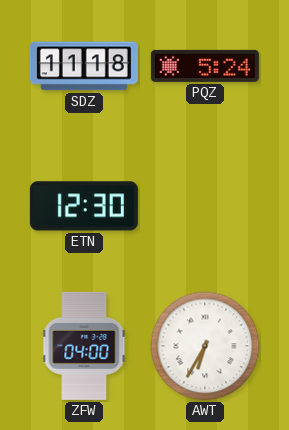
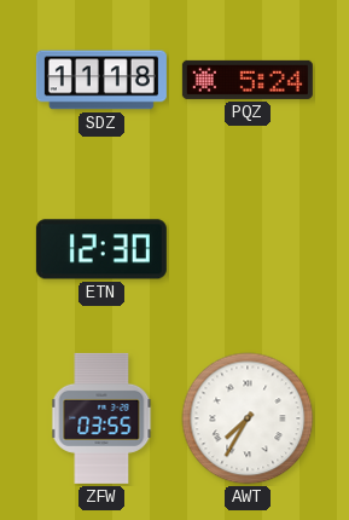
ZFW: 04:00 -> 03:55 (101, 418)
AWT: 6:35 -> 7:35 (248, 418)
